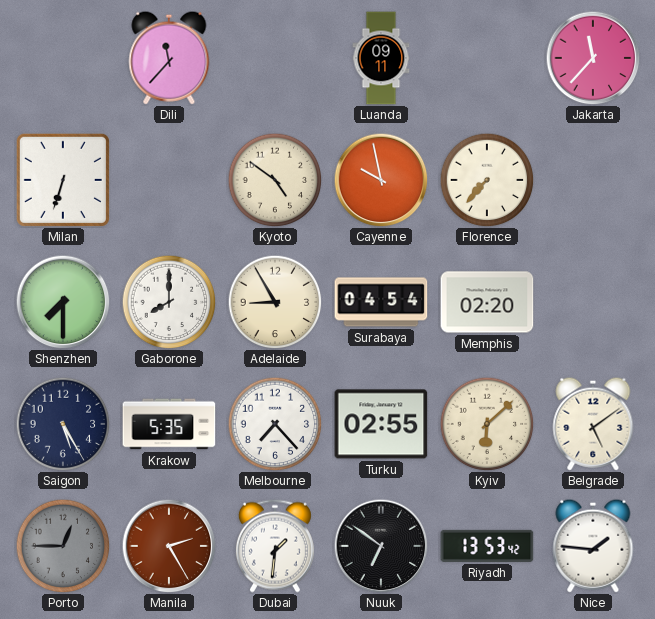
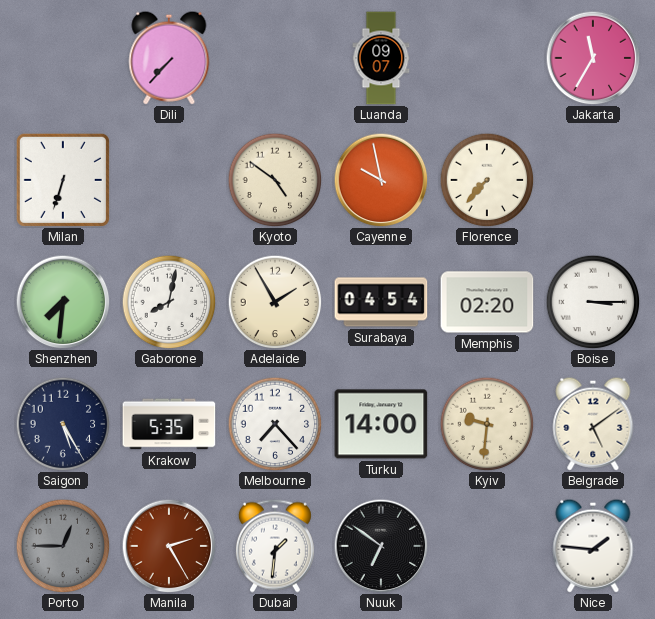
Dili: 11:37 -> 7:37 (169, 58)
Luanda: 09:11 -> 09:07 (381, 58)
Jakarta: 11:37 -> 11:35 (593, 58)
Shenzhen: 7:30 -> 7:31 (63, 302)
Gaborone: 8:00 -> 8:02 (169, 302)
Adelaide: 8:55 -> 1:55 (275, 302)
Boise: none -> 3:15 (593, 302)
Turku: 02:55 -> 14:00 (381, 424)
Kyiv: 6:08 -> 9:31 (487, 424)
Riyadh: 13:53 -> none (487, 546)
